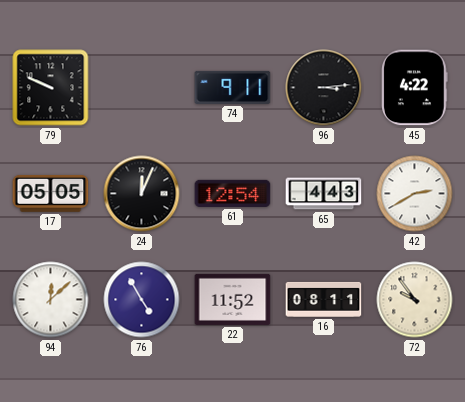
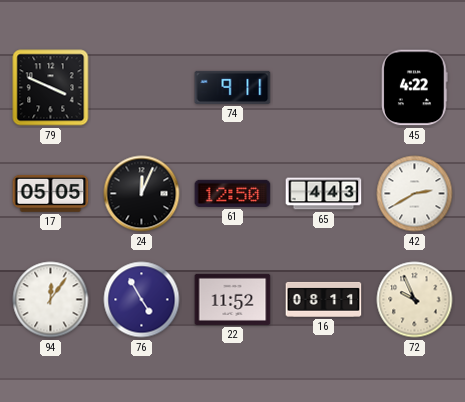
79: 9:49 -> 3:49 (51, 88)
96: 3:14 -> none (324, 88)
61: 12:54 -> 12:50 (233, 193)
94: 12:08 -> 12:06 (51, 300)
72: 9:54 -> 9:56 (415, 300)
